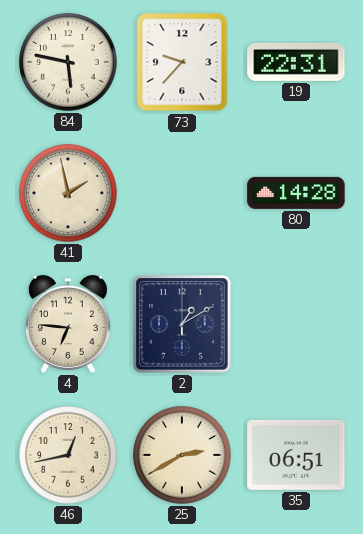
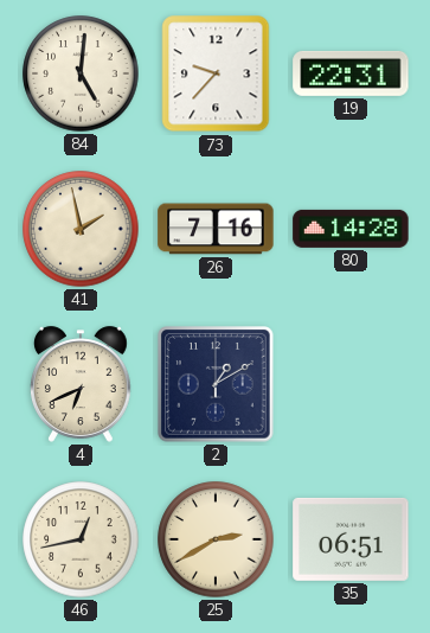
84: 5:47 -> 5:01 (81, 73)
26: none -> 7:16 (216, 229)
4: 6:46 -> 6:41 (81, 384)
